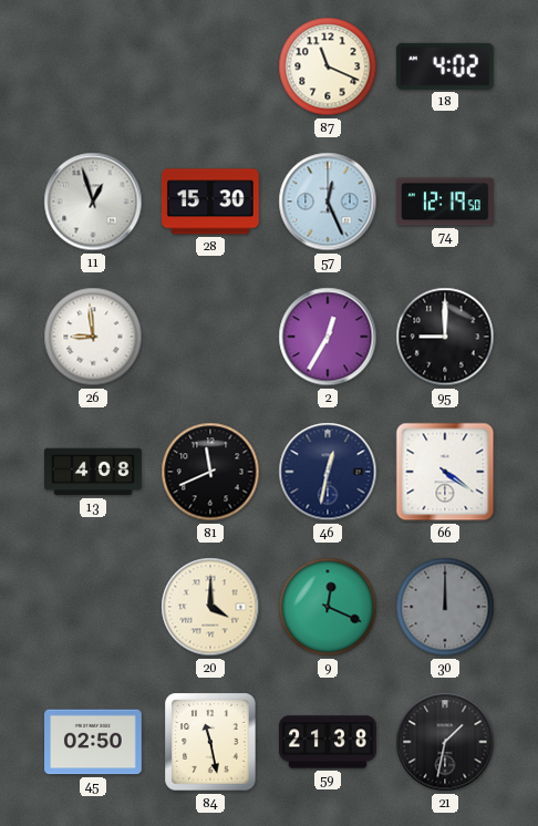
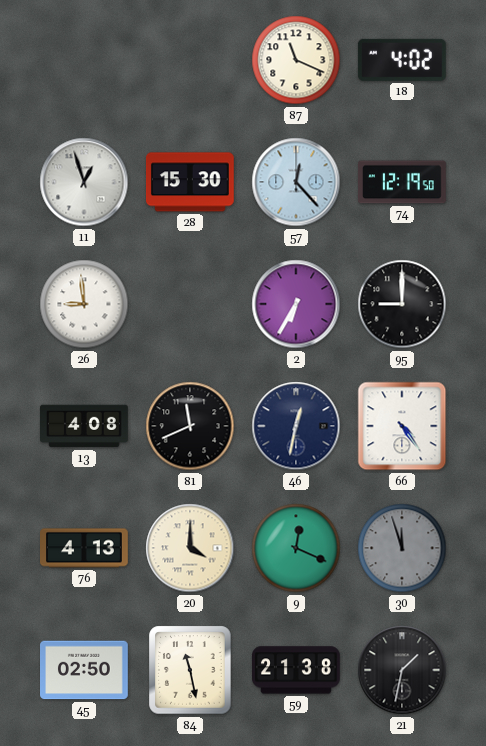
57: 12:26 -> 12:23 (296, 182)
2: 12:35 -> 6:35 (296, 304)
66: 4:21 -> 4:24 (402, 426)
76: none -> 4:13 (85, 548)
30: 12:00 -> 11:57 (402, 548)
